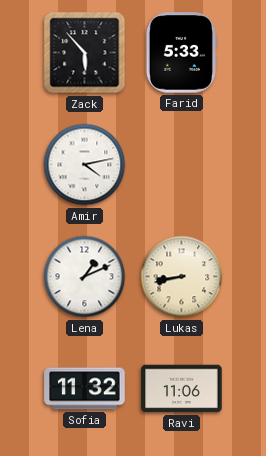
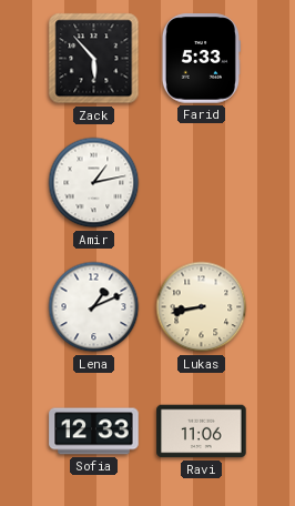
Amir: 4:13 -> 1:13 (94, 183)
Sofia: 11:32 -> 12:33 (94, 432)
